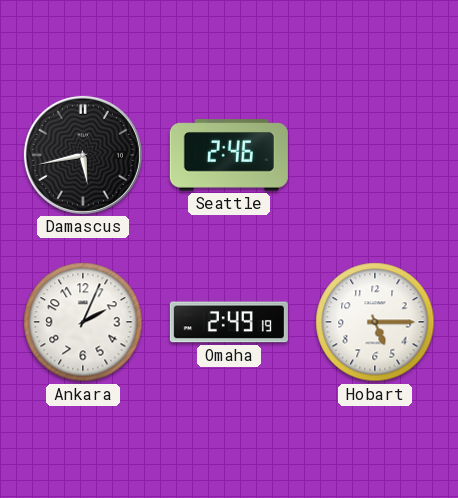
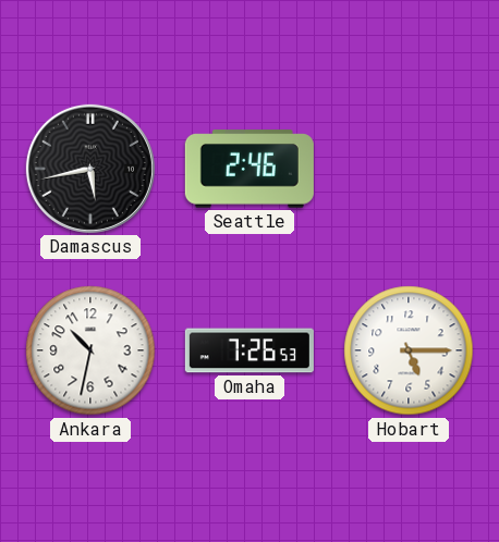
Ankara: 2:04 -> 10:32 (90, 350)
Omaha: 2:49 -> 7:26 (249, 350)
